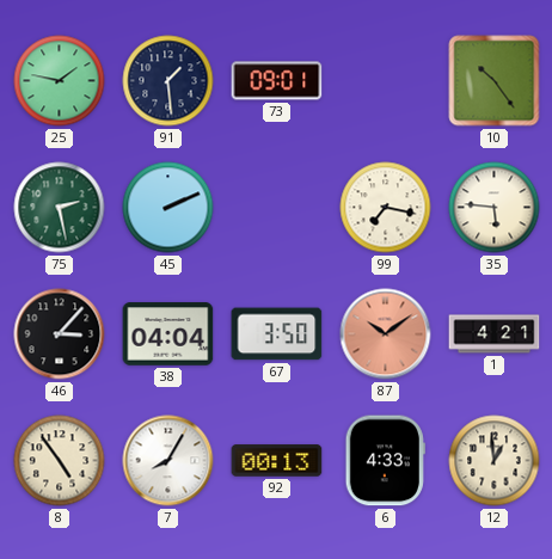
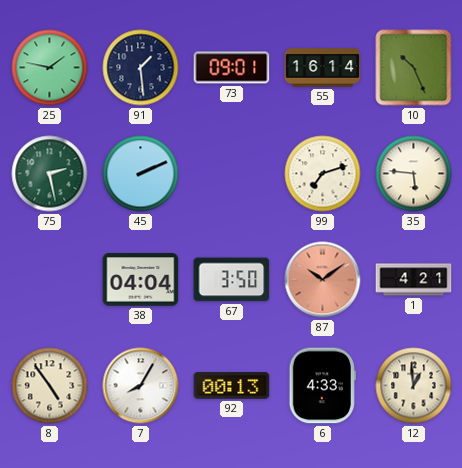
55: none -> 16:14 (323, 68)
10: 10:24 -> 10:26 (414, 68)
99: 7:17 -> 7:12 (323, 174)
46: 3:07 -> none (60, 334)
